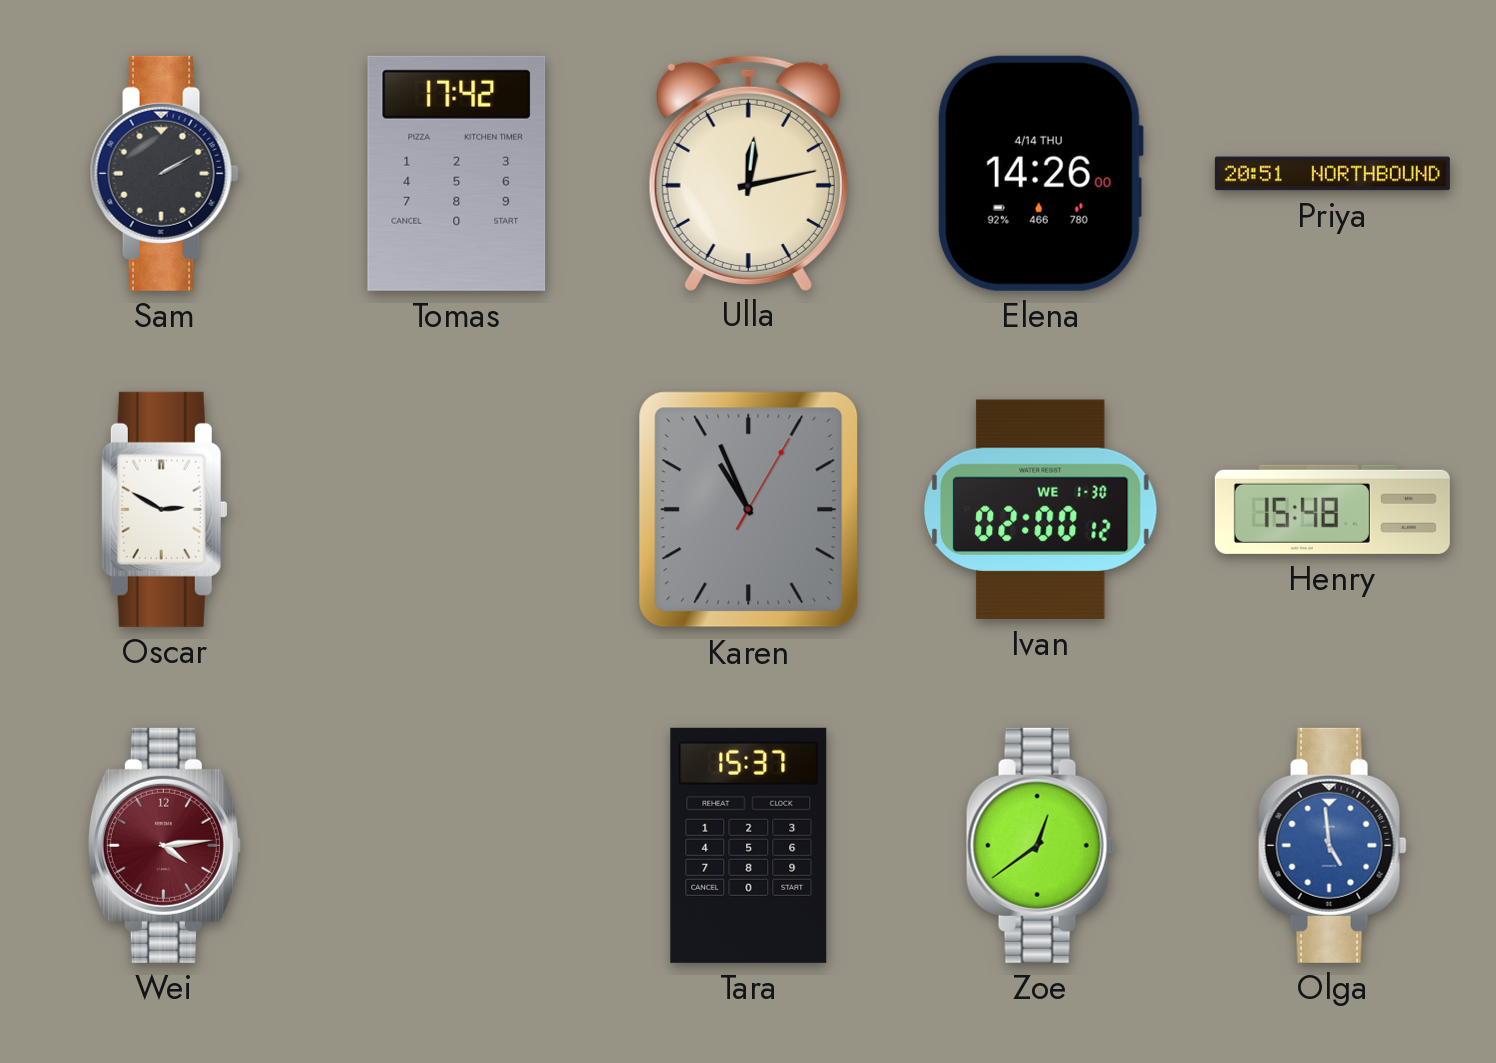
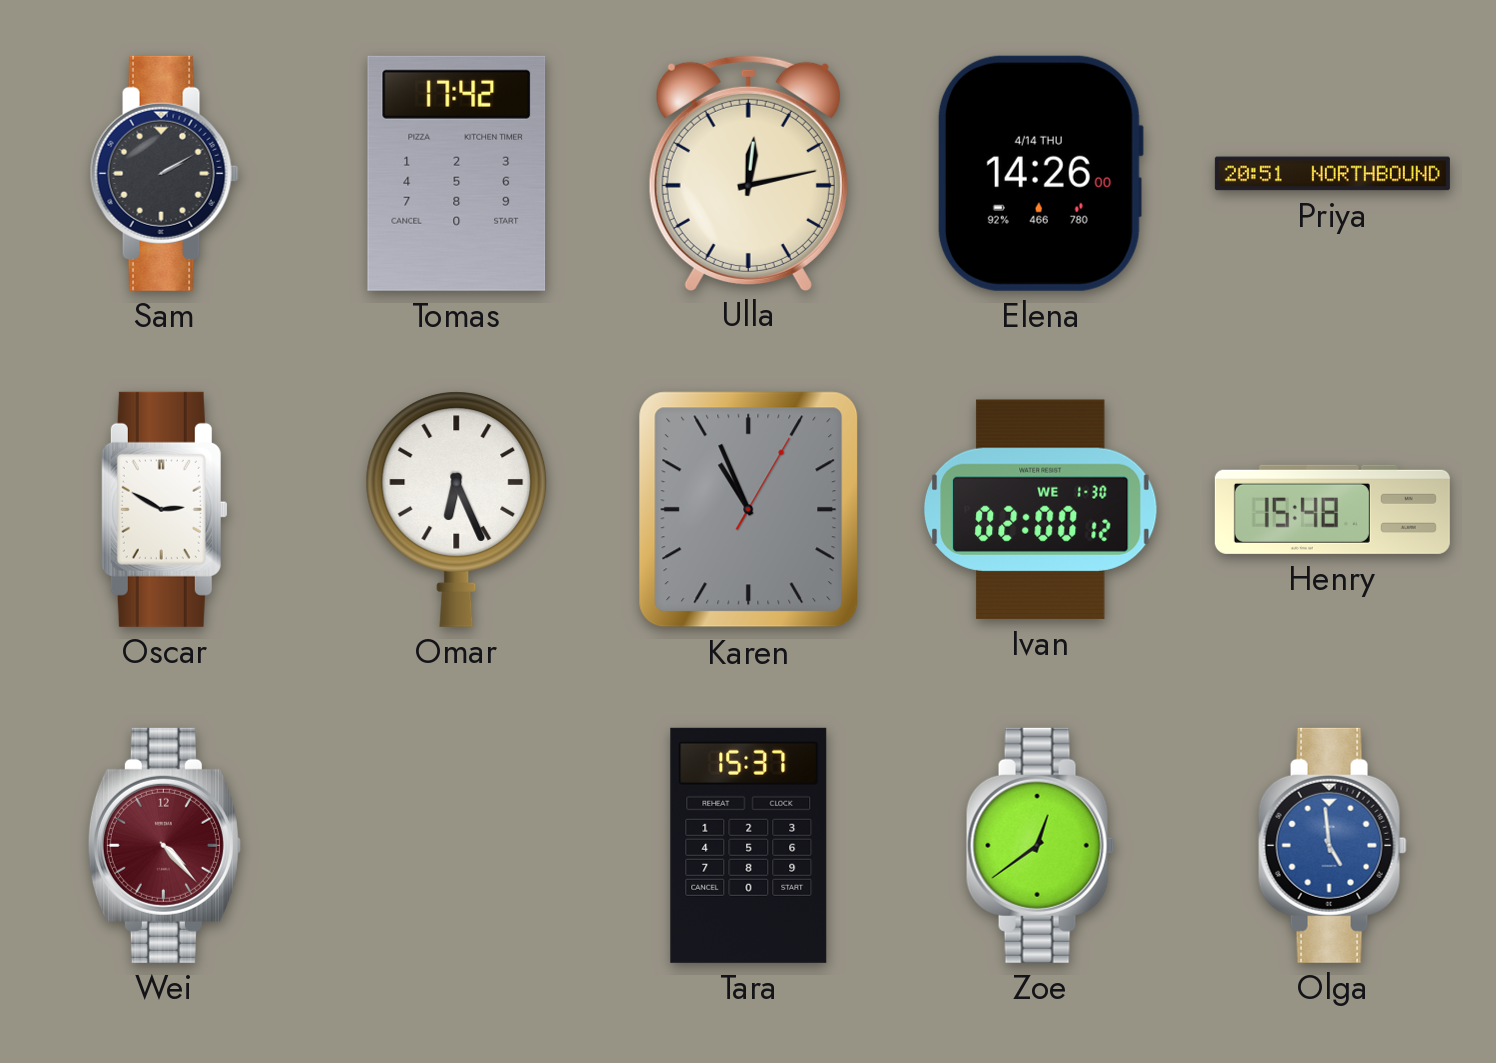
Omar: none -> 6:26 (457, 509)
Wei: 4:14 -> 4:23 (164, 845)
